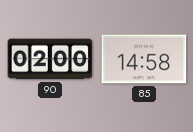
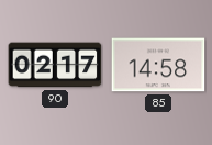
90: 02:00 -> 02:17 (55, 65)
